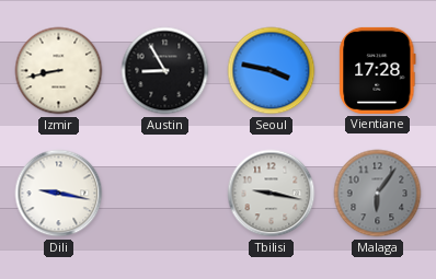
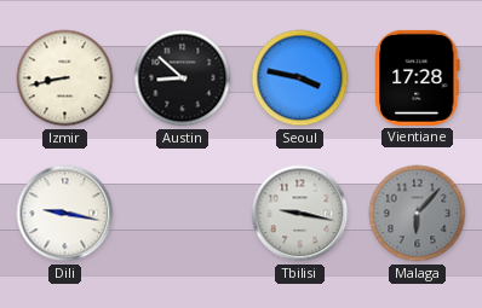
Austin: 8:55 -> 8:52 (183, 79)
Malaga: 6:06 -> 6:07 (418, 214)
